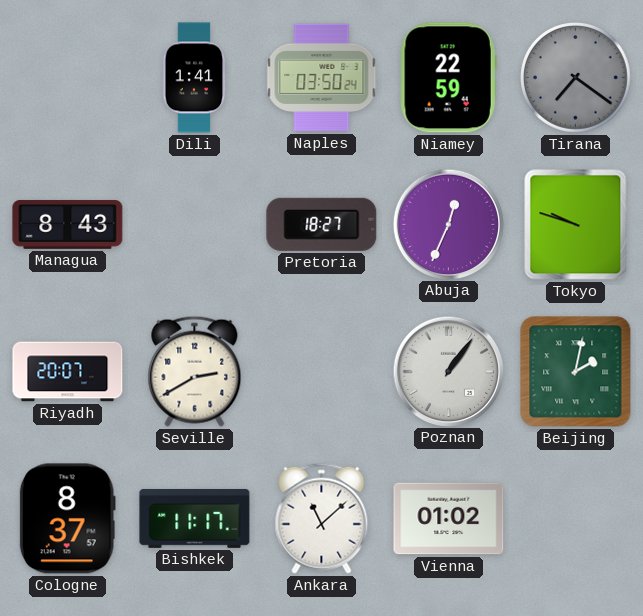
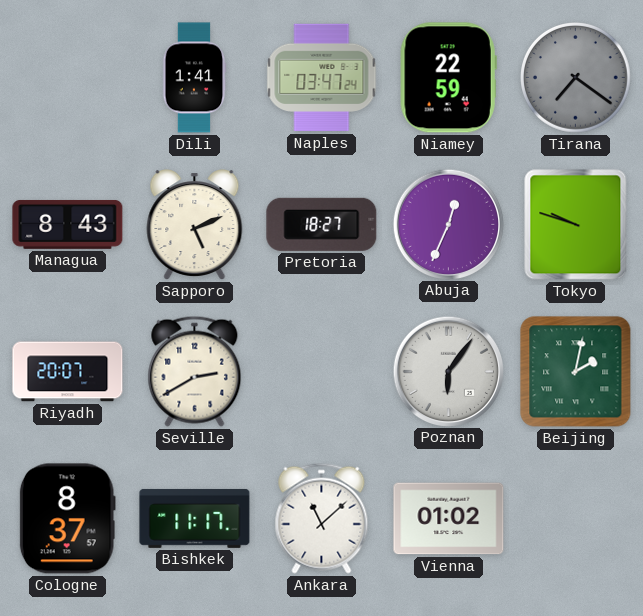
Naples: 03:50 -> 03:47 (322, 78)
Sapporo: none -> 5:11 (195, 225)
Poznan: 1:06 -> 6:06 (448, 371)
